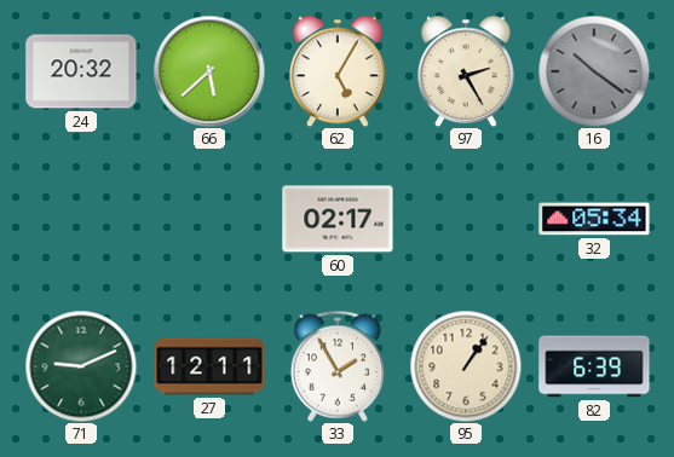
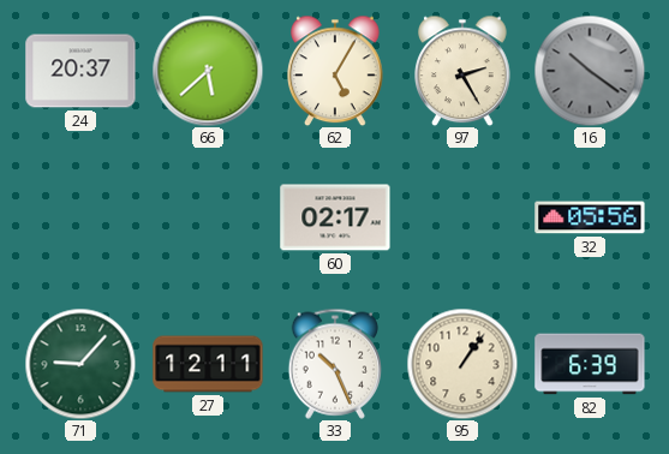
24: 20:32 -> 20:37 (80, 71)
32: 05:34 -> 05:56 (590, 217)
71: 9:11 -> 9:07 (80, 364)
33: 1:55 -> 10:26 (334, 364)
